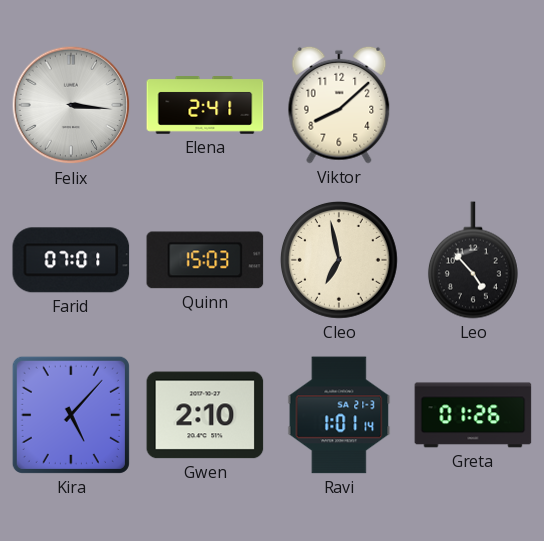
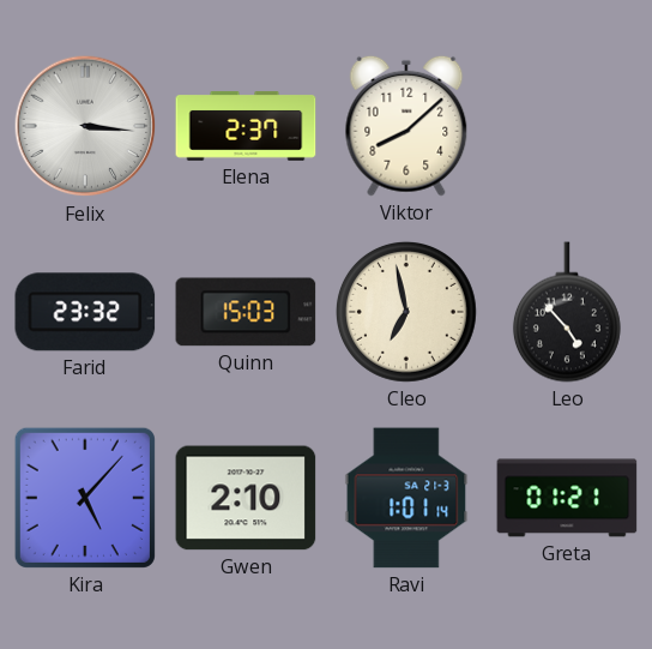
Elena: 2:41 -> 2:37 (246, 126)
Farid: 07:01 -> 23:32 (85, 312)
Greta: 01:26 -> 01:21 (567, 498)
